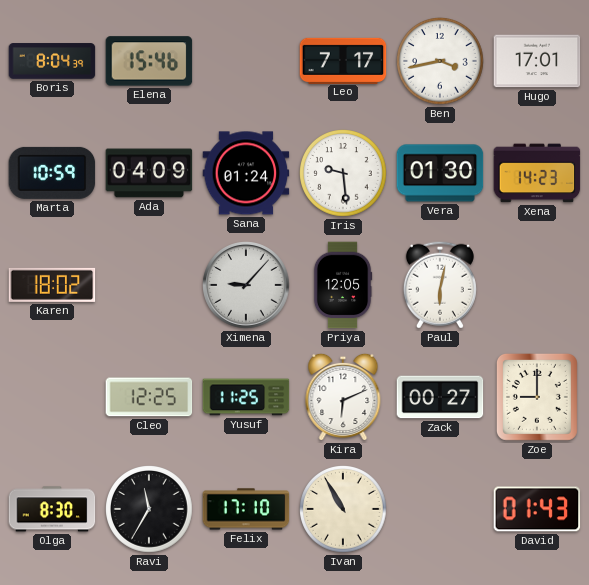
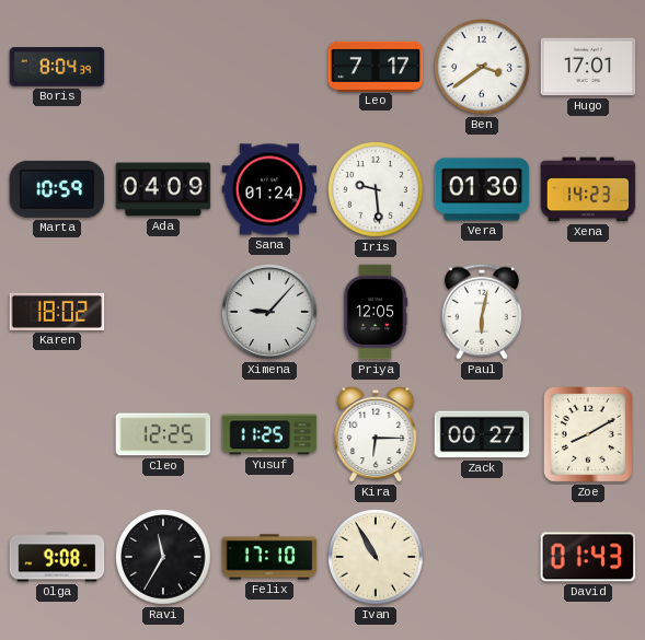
Elena: 15:46 -> none (149, 61)
Ben: 3:43 -> 3:39 (482, 67)
Kira: 6:11 -> 6:15 (376, 434)
Zoe: 9:00 -> 8:10 (588, 434)
Olga: 8:30 -> 9:08 (57, 557)
